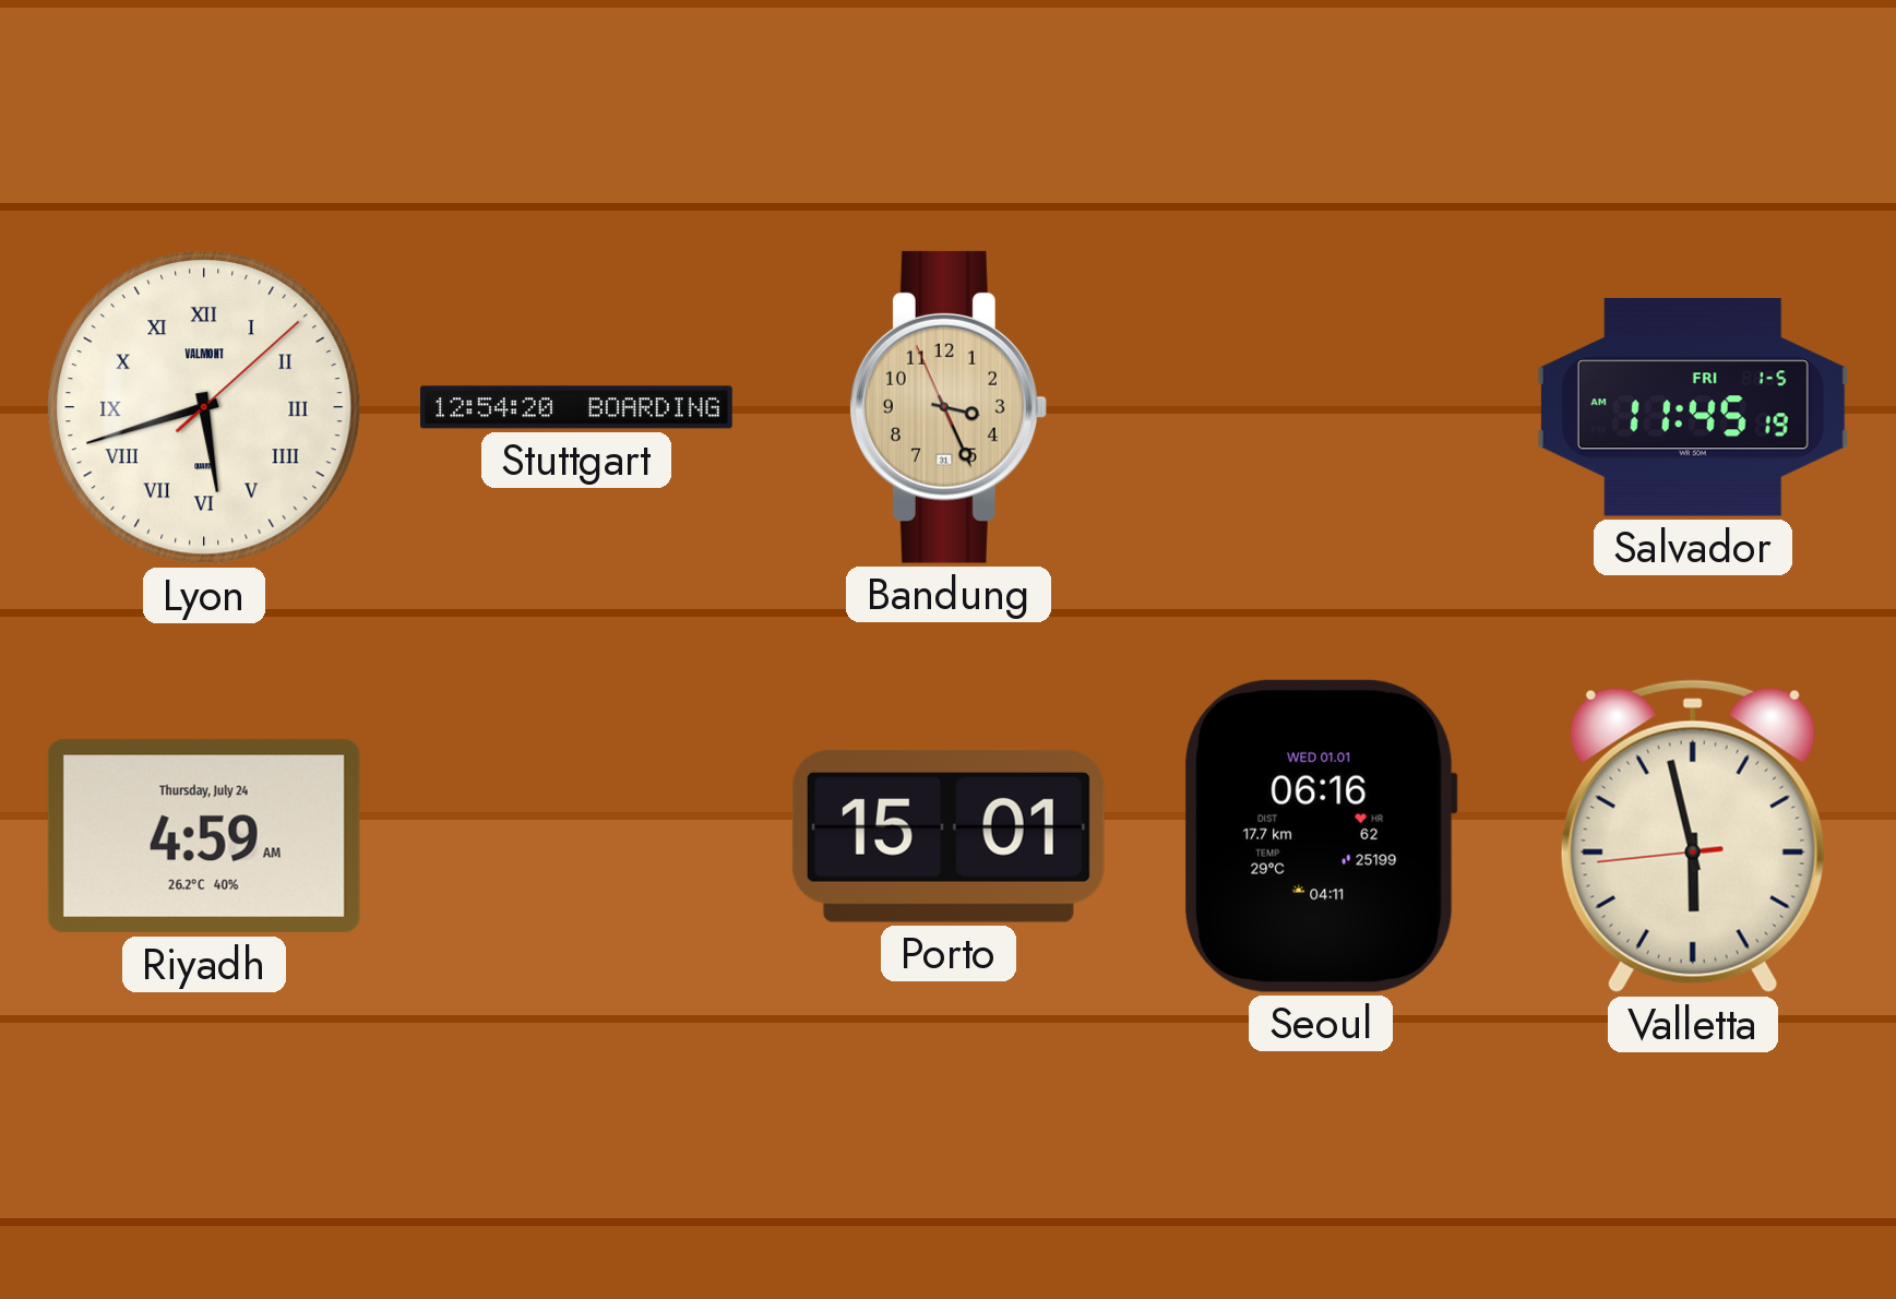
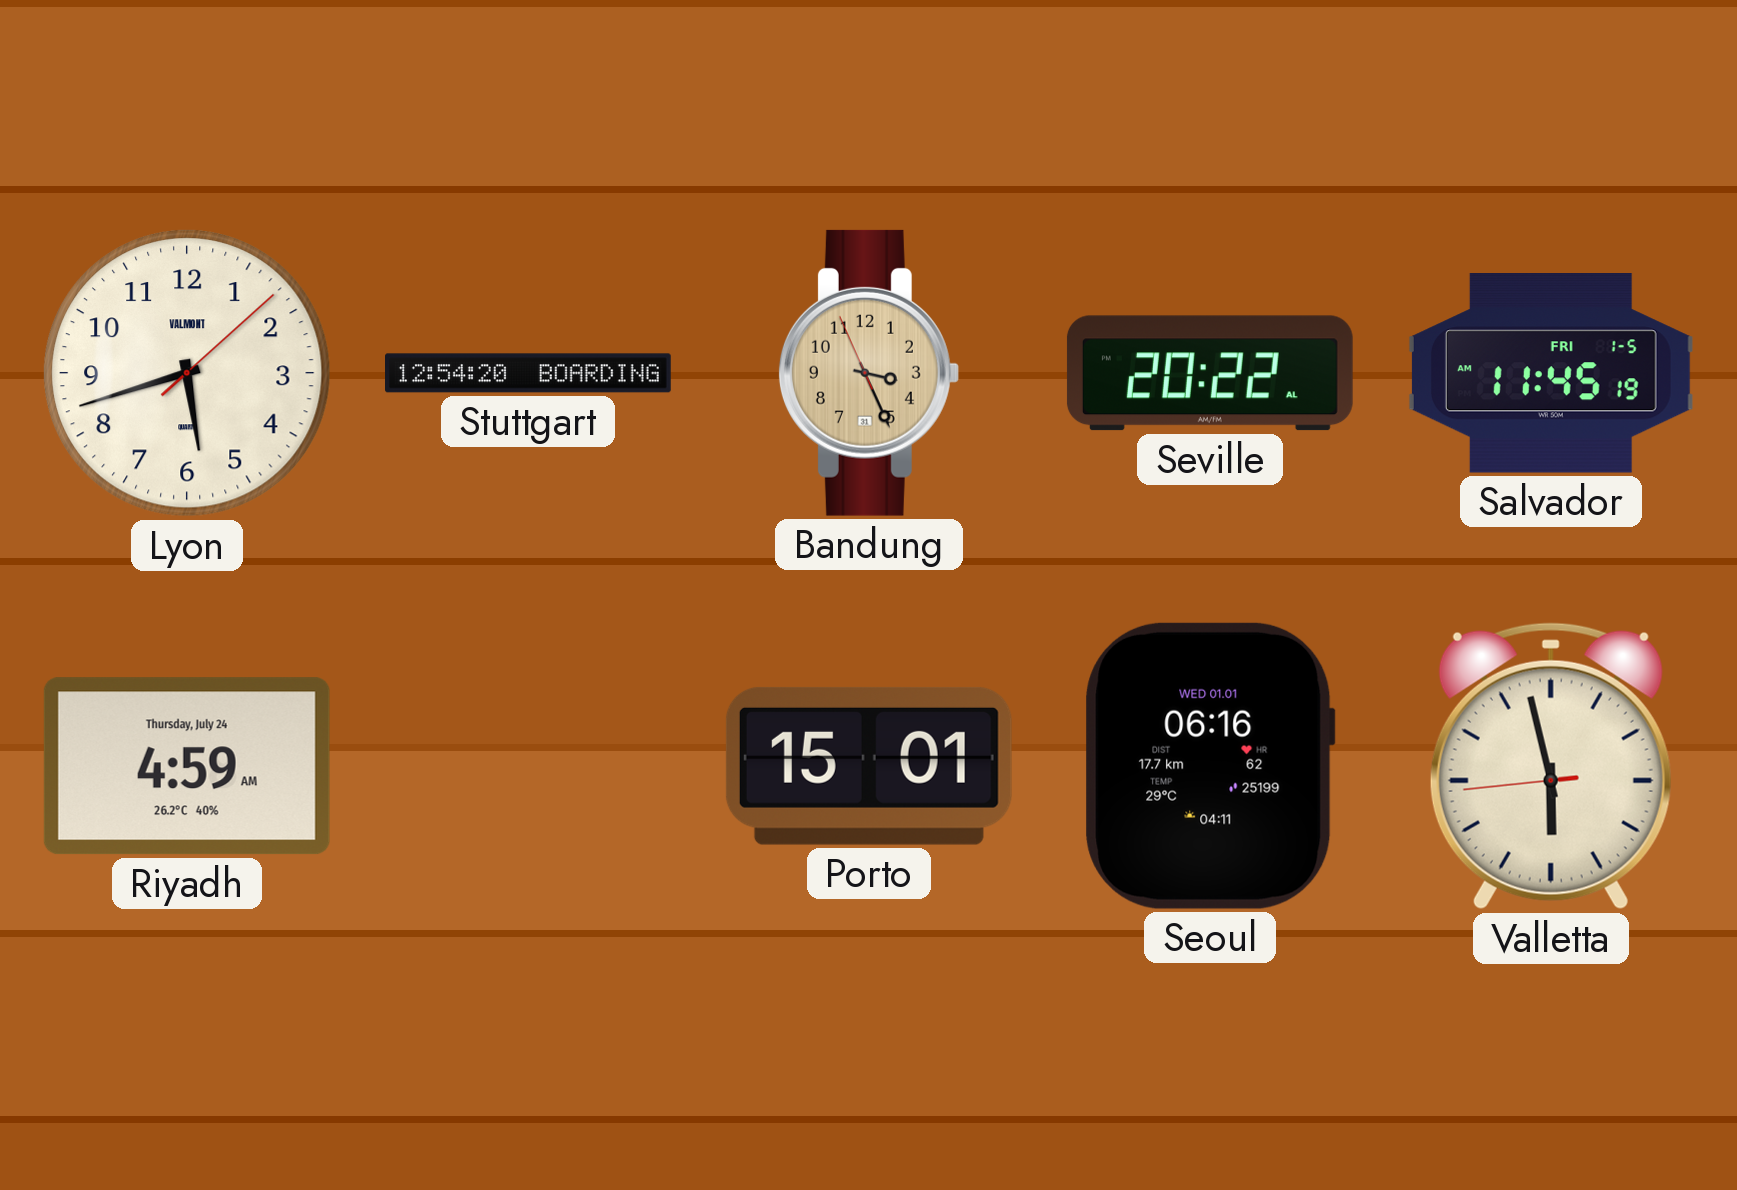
Lyon numerals: Roman -> Arabic (187, 373)
Seville: none -> 20:22 (1210, 373)
